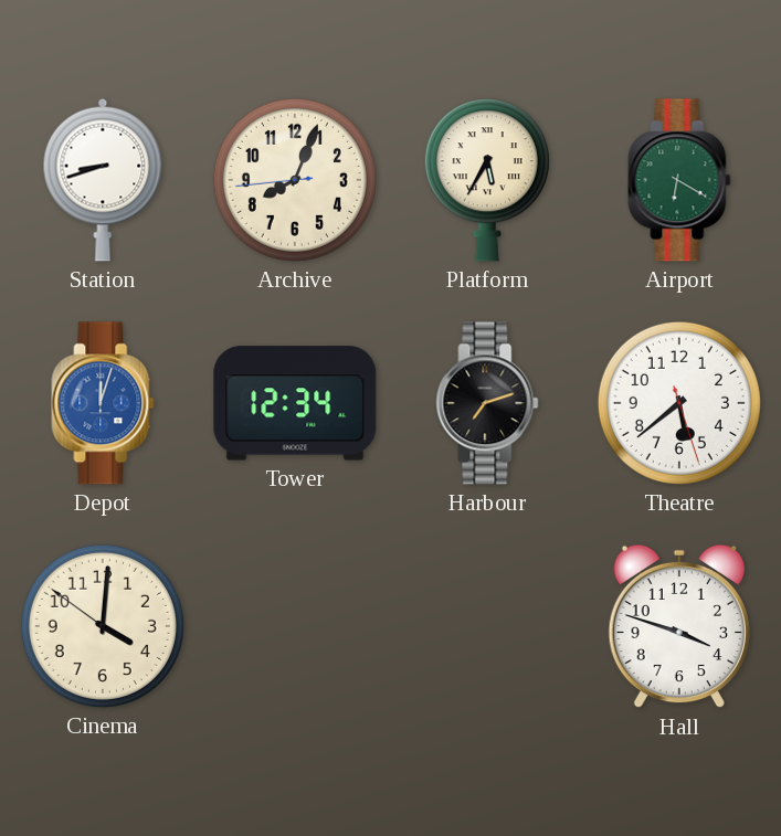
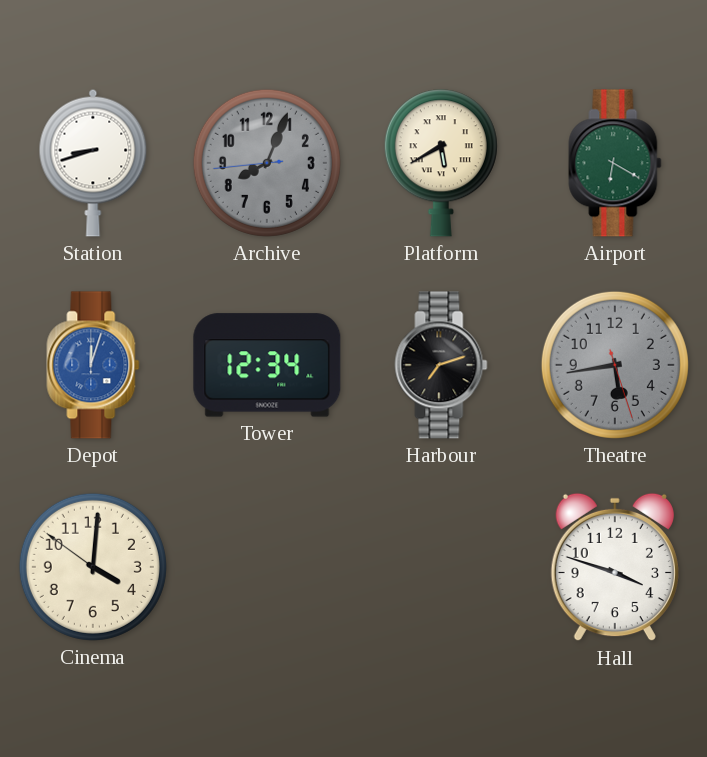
Archive dial: cream -> grey (267, 163)
Platform: 5:35 -> 5:40 (441, 163)
Theatre: 5:38 -> 5:43 (615, 365)
Theatre dial: white -> grey (615, 365)
